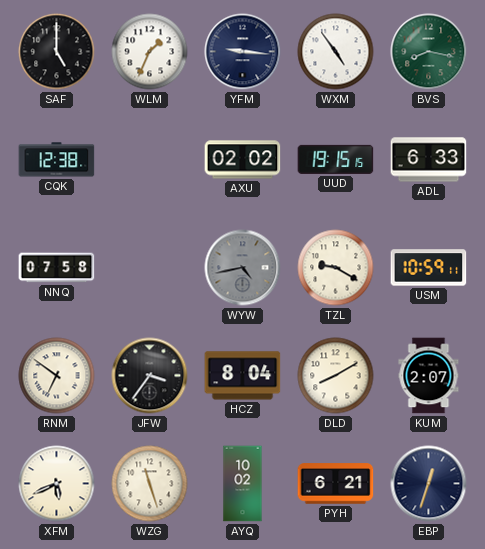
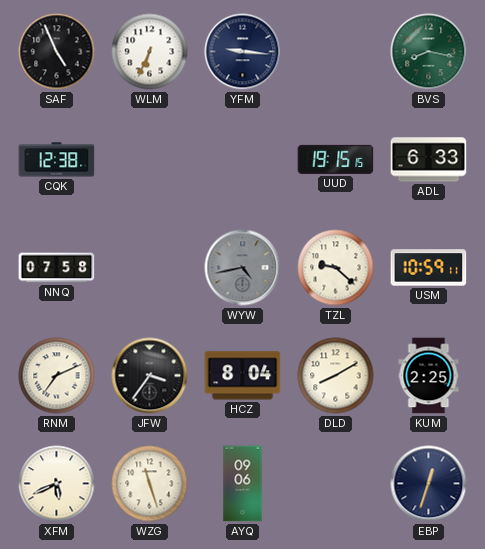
SAF: 5:00 -> 4:56 (57, 52)
WLM: 1:34 -> 6:34 (150, 52)
WXM: 4:54 -> none (336, 52)
AXU: 02:02 -> none (243, 160)
TZL: 9:20 -> 9:22 (336, 268)
RNM: 6:51 -> 7:11 (57, 376)
KUM: 2:07 -> 2:25 (429, 376)
AYQ: 10:02 -> 09:06 (243, 484)
PYH: 6:21 -> none (336, 484)
